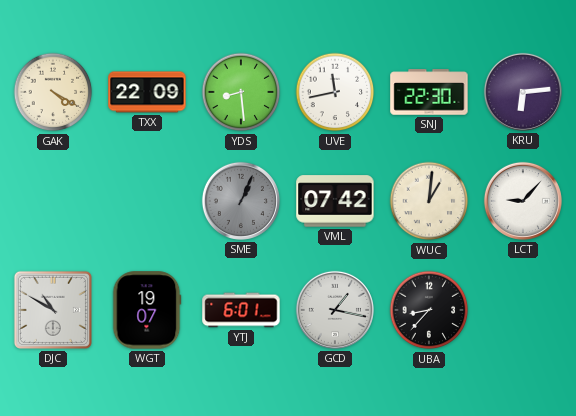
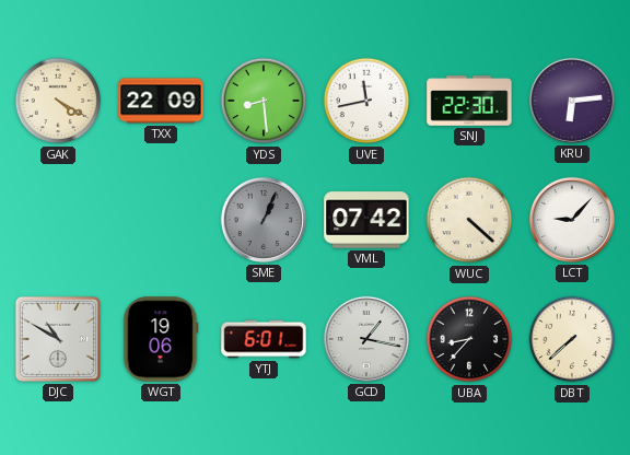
WUC: 1:01 -> 4:22 (469, 220)
WGT: 19:07 -> 19:06 (161, 339)
DBT: none -> 7:38 (572, 339)
